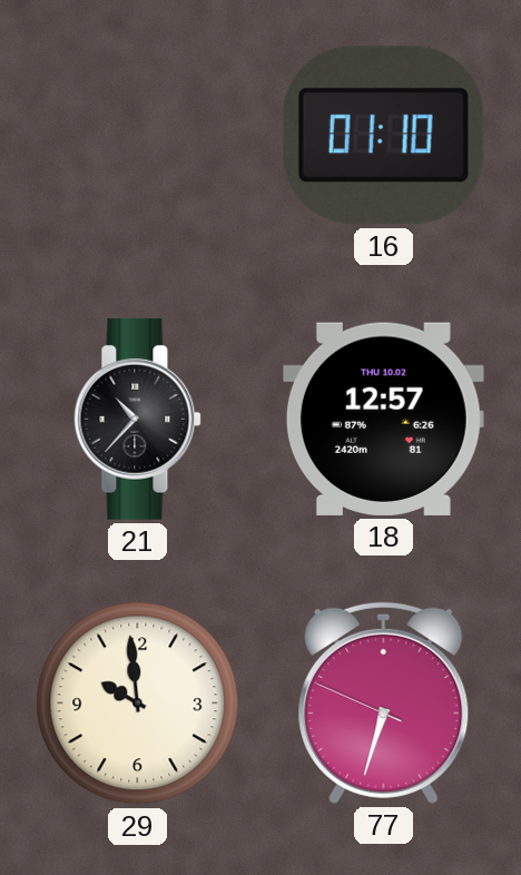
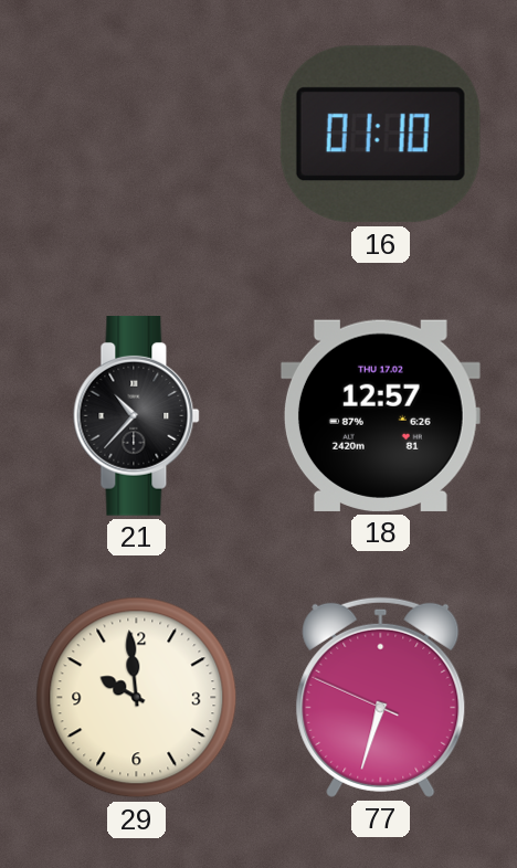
18 date: THU 10.02 -> THU 17.02 (380, 415)
